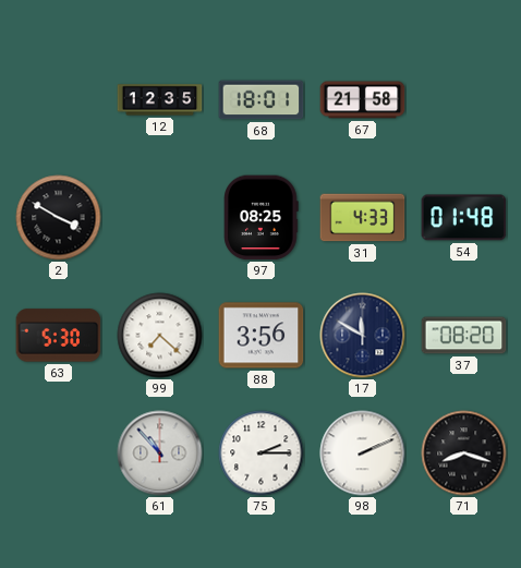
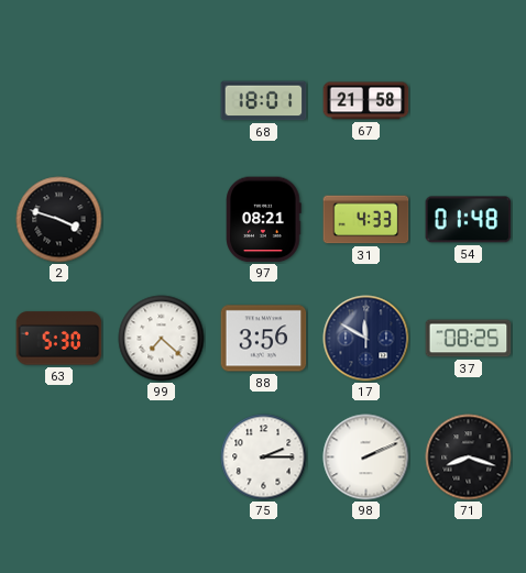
12: 12:35 -> none (160, 100)
2: 3:50 -> 3:48 (59, 220)
97: 08:25 -> 08:21 (264, 220)
37: 08:20 -> 08:25 (469, 339)
61: 10:53 -> none (160, 454)
